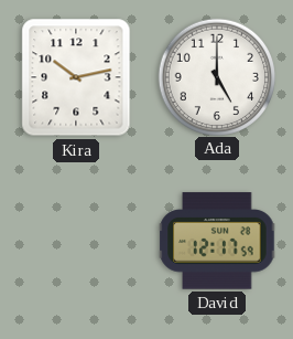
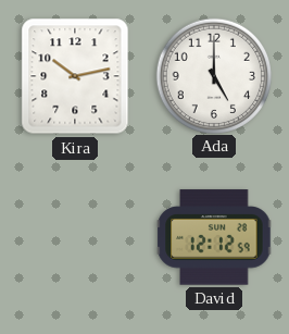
David: 12:17 -> 12:12 (214, 237)
